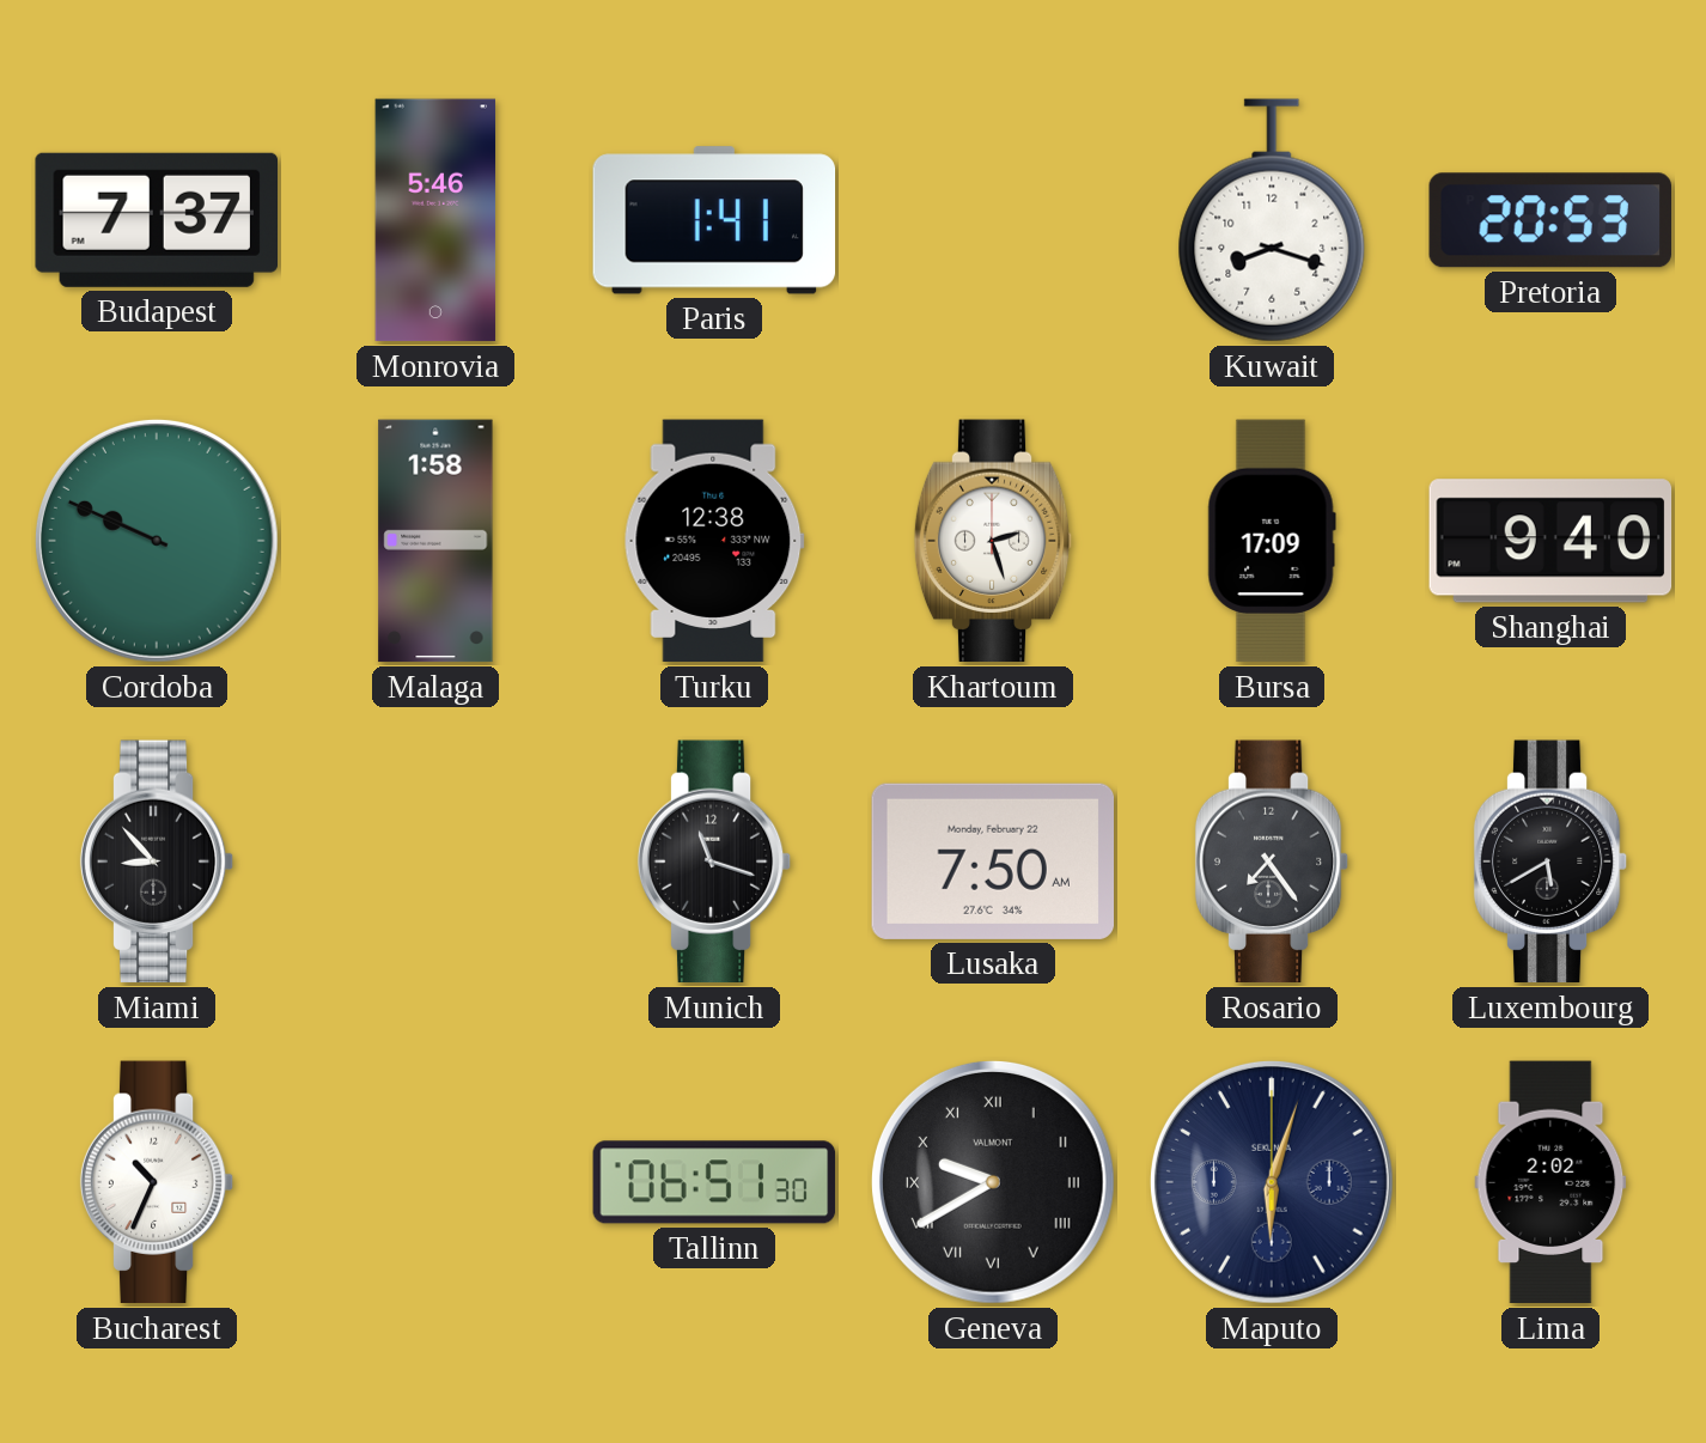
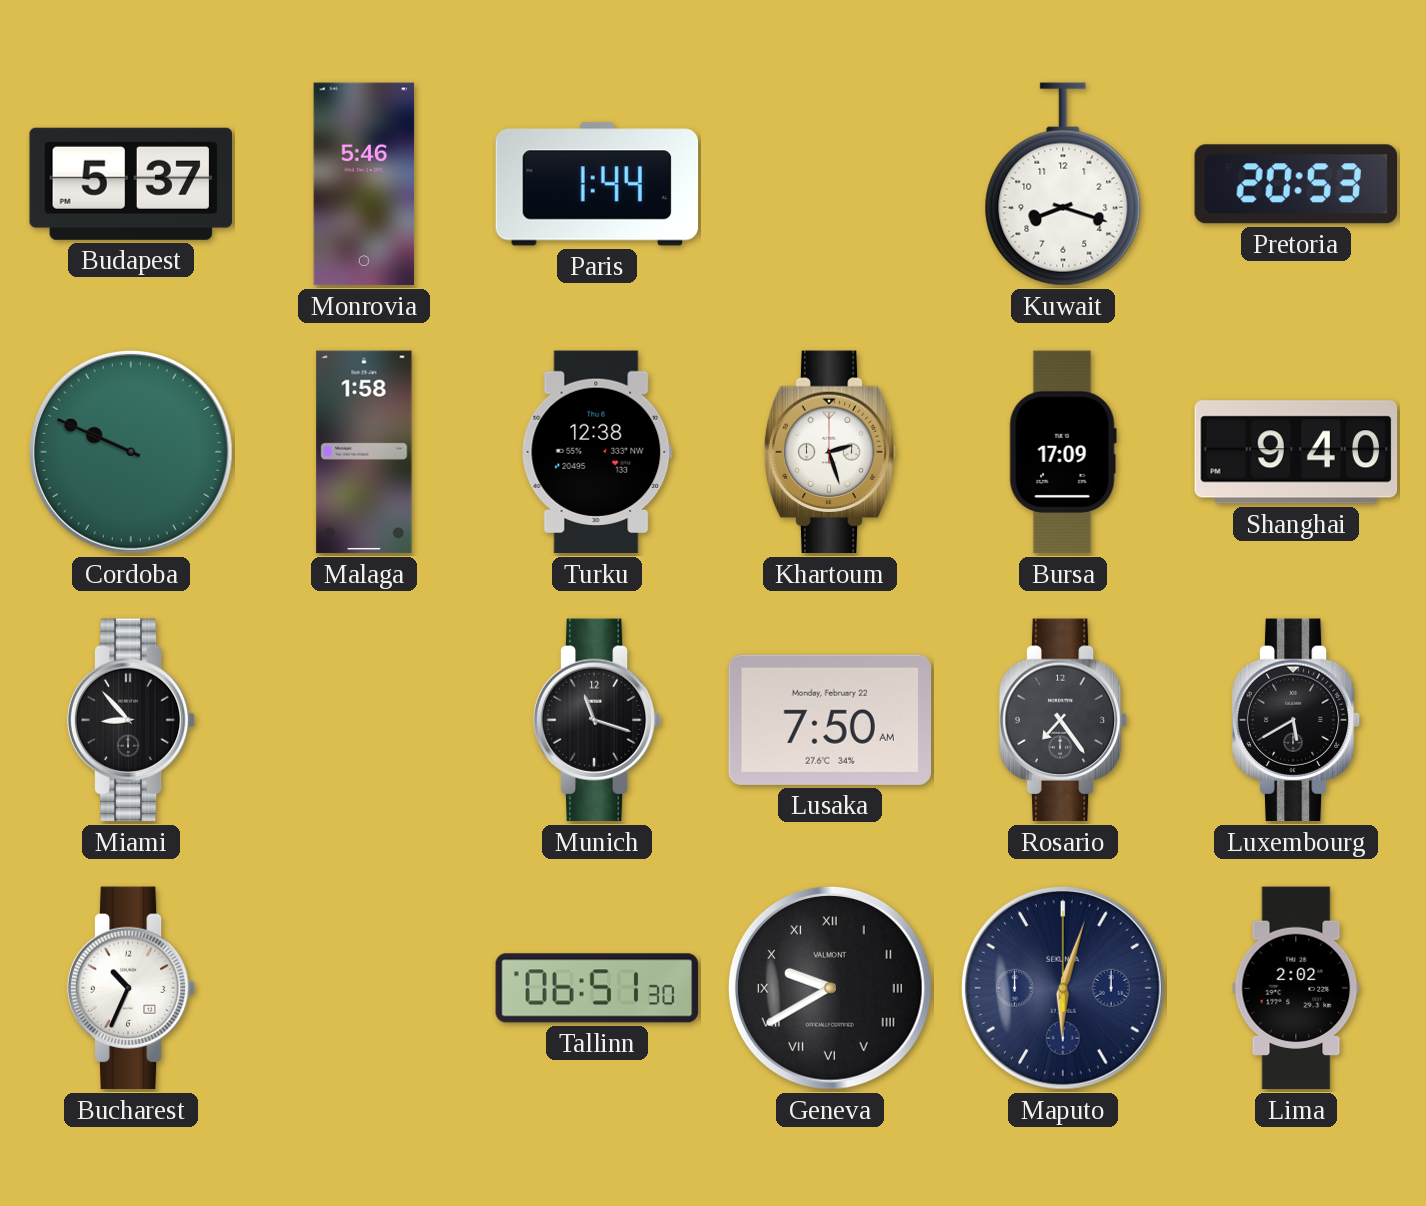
Budapest: 7:37 -> 5:37 (130, 184)
Paris: 1:41 -> 1:44 (597, 184)
